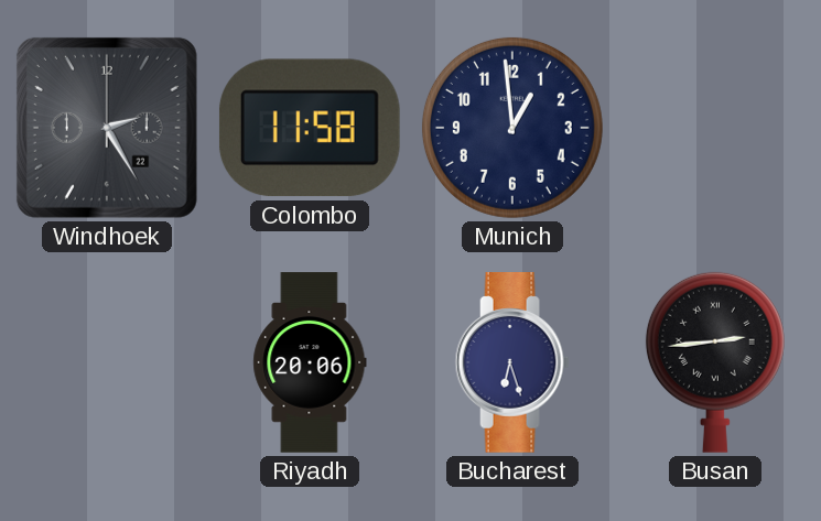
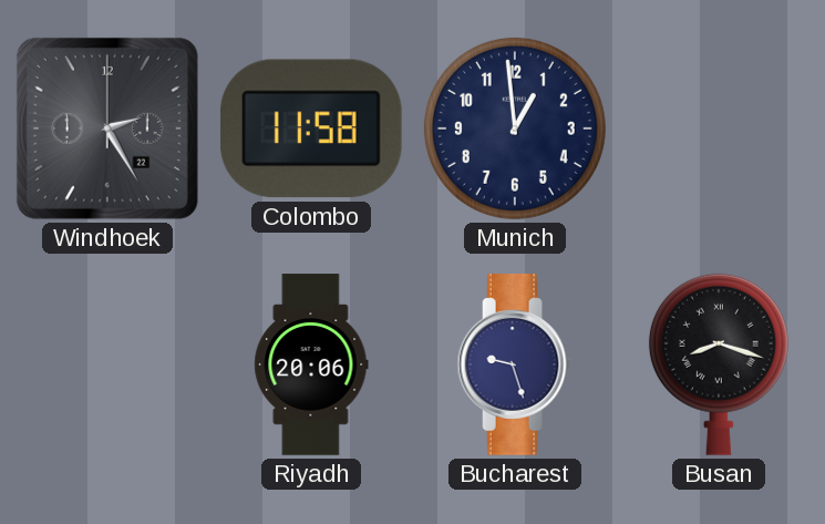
Bucharest: 6:27 -> 9:27 (515, 366)
Busan: 2:44 -> 8:18 (719, 364)
